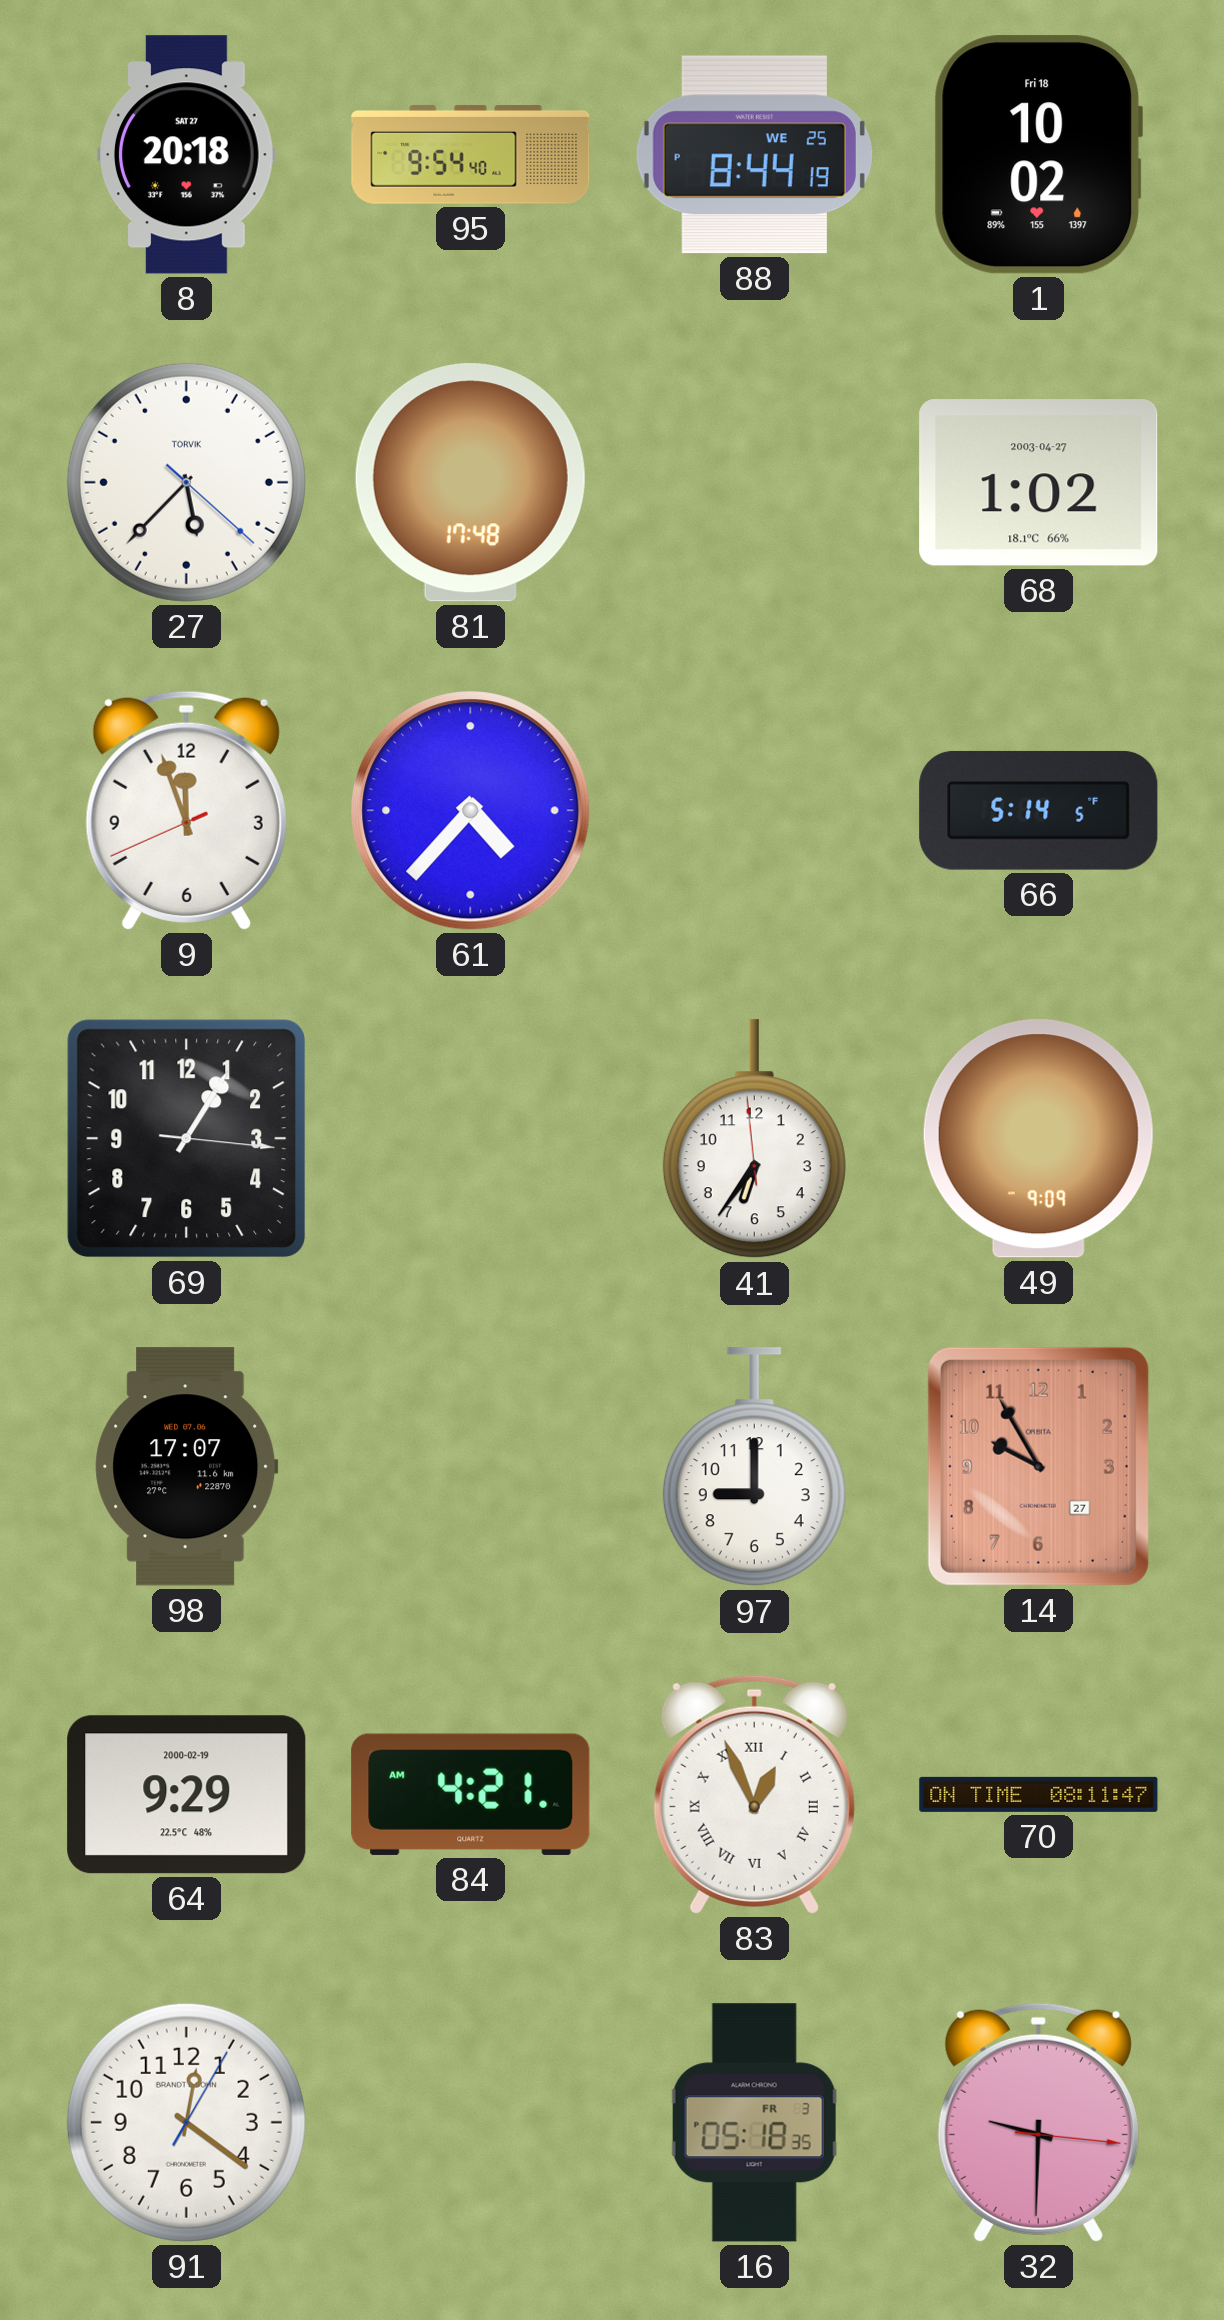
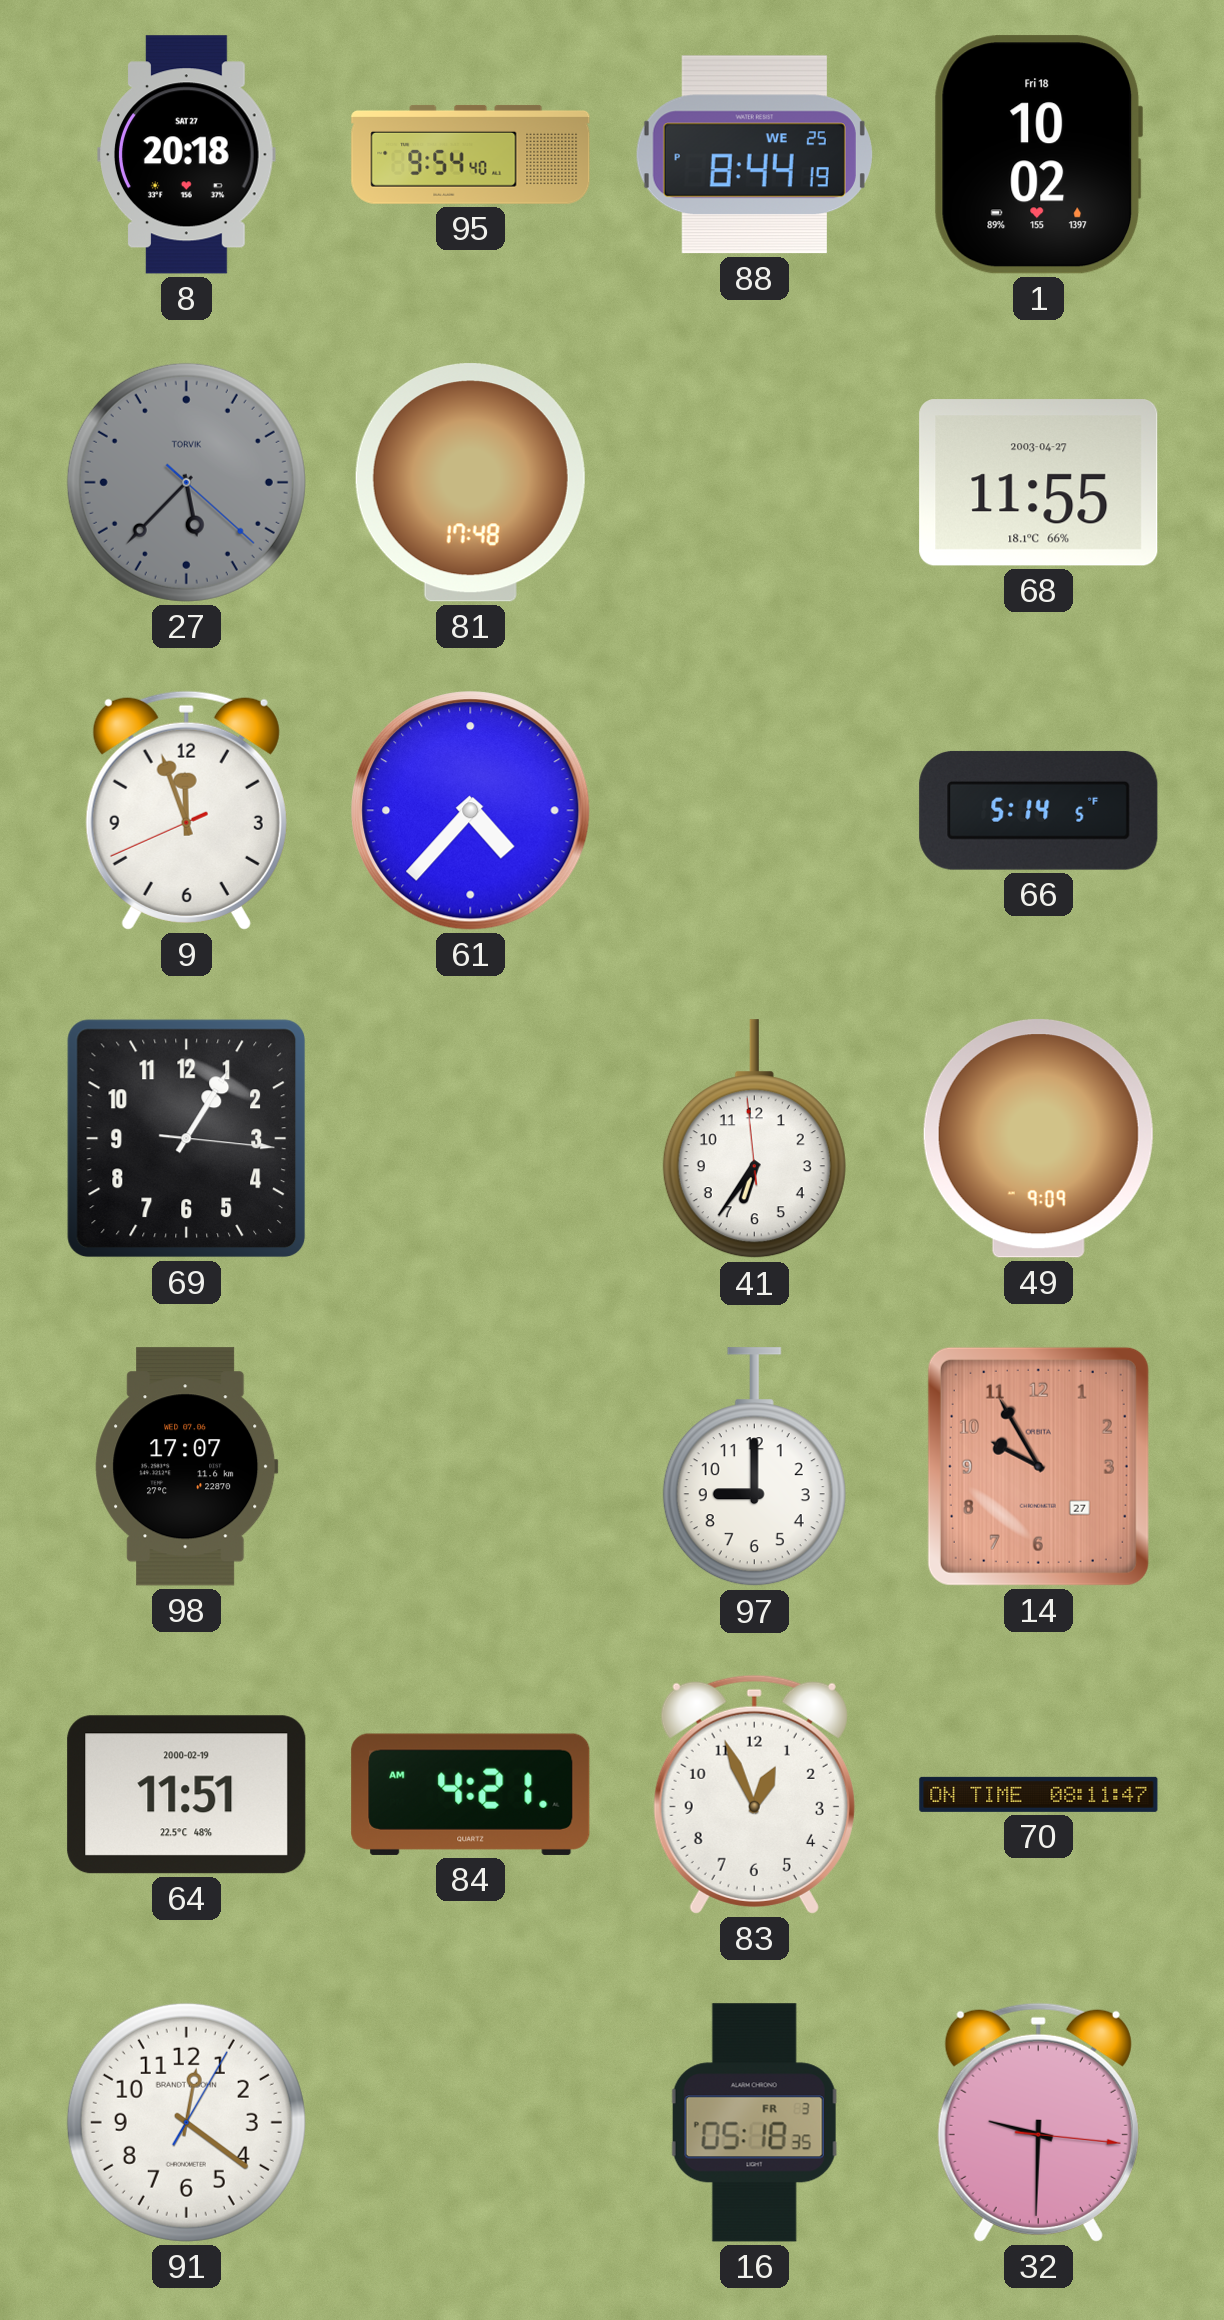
27 dial: white -> grey (186, 482)
68: 1:02 -> 11:55 (1039, 483)
64: 9:29 -> 11:51 (187, 1795)
83 numerals: Roman -> Arabic (754, 1794)
